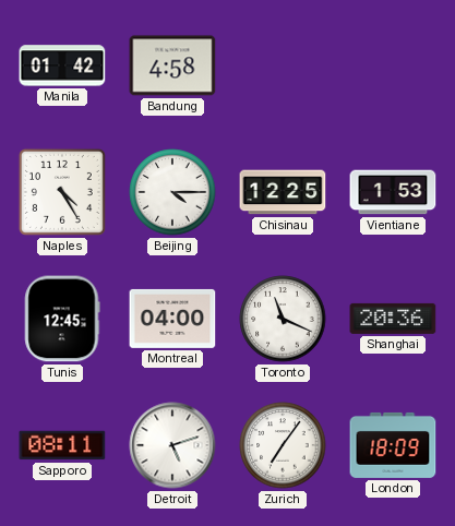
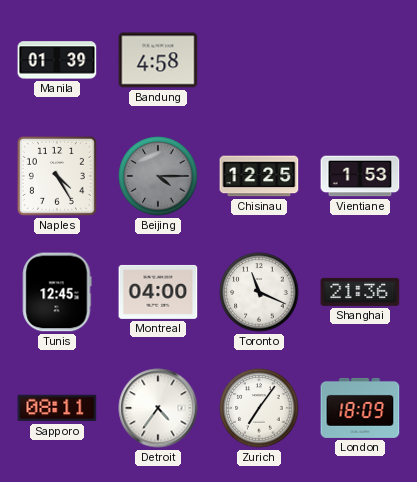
Manila: 01:42 -> 01:39 (57, 60)
Beijing dial: white -> grey (158, 176)
Shanghai: 20:36 -> 21:36 (360, 292)
Detroit: 5:12 -> 4:36 (158, 408)
